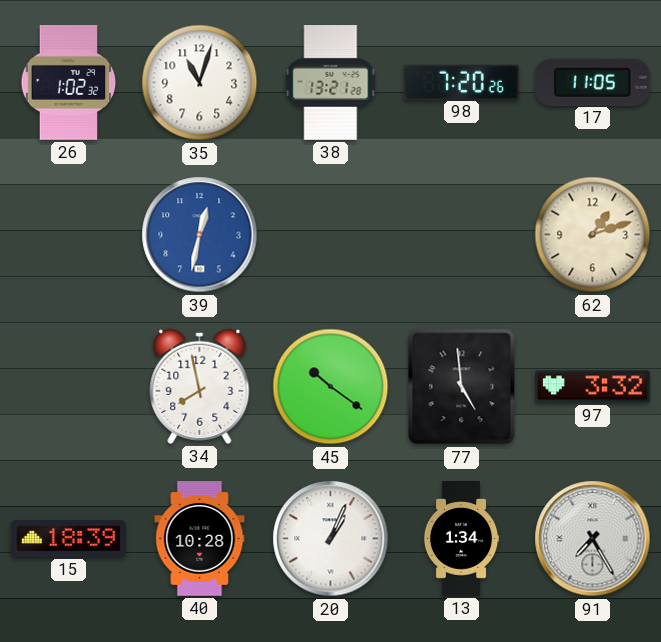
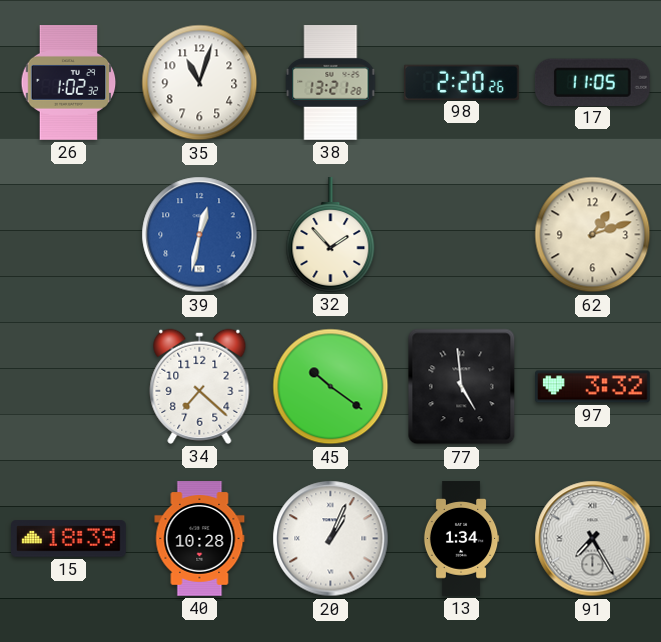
98: 7:20 -> 2:20 (461, 82)
32: none -> 1:53 (331, 235)
34: 7:58 -> 7:22 (200, 386)
